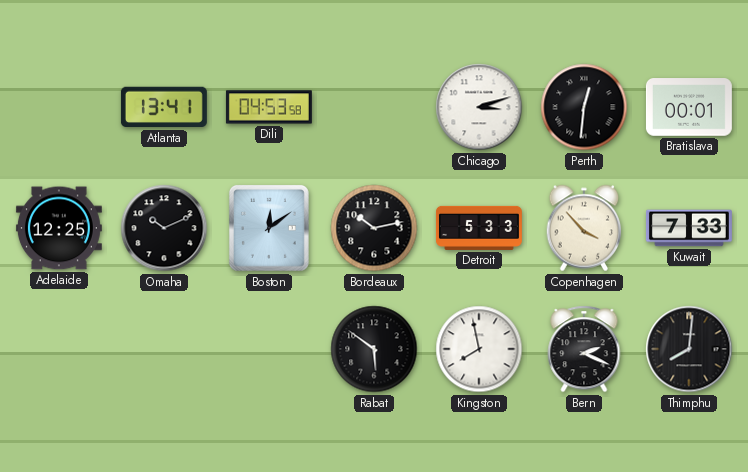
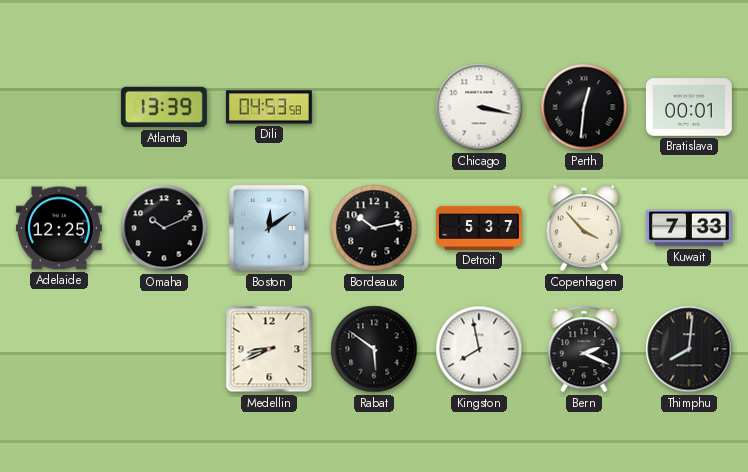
Atlanta: 13:41 -> 13:39 (164, 107)
Chicago: 3:12 -> 3:17 (479, 107)
Detroit: 5:33 -> 5:37 (479, 228)
Medellin: none -> 8:41 (269, 349)
